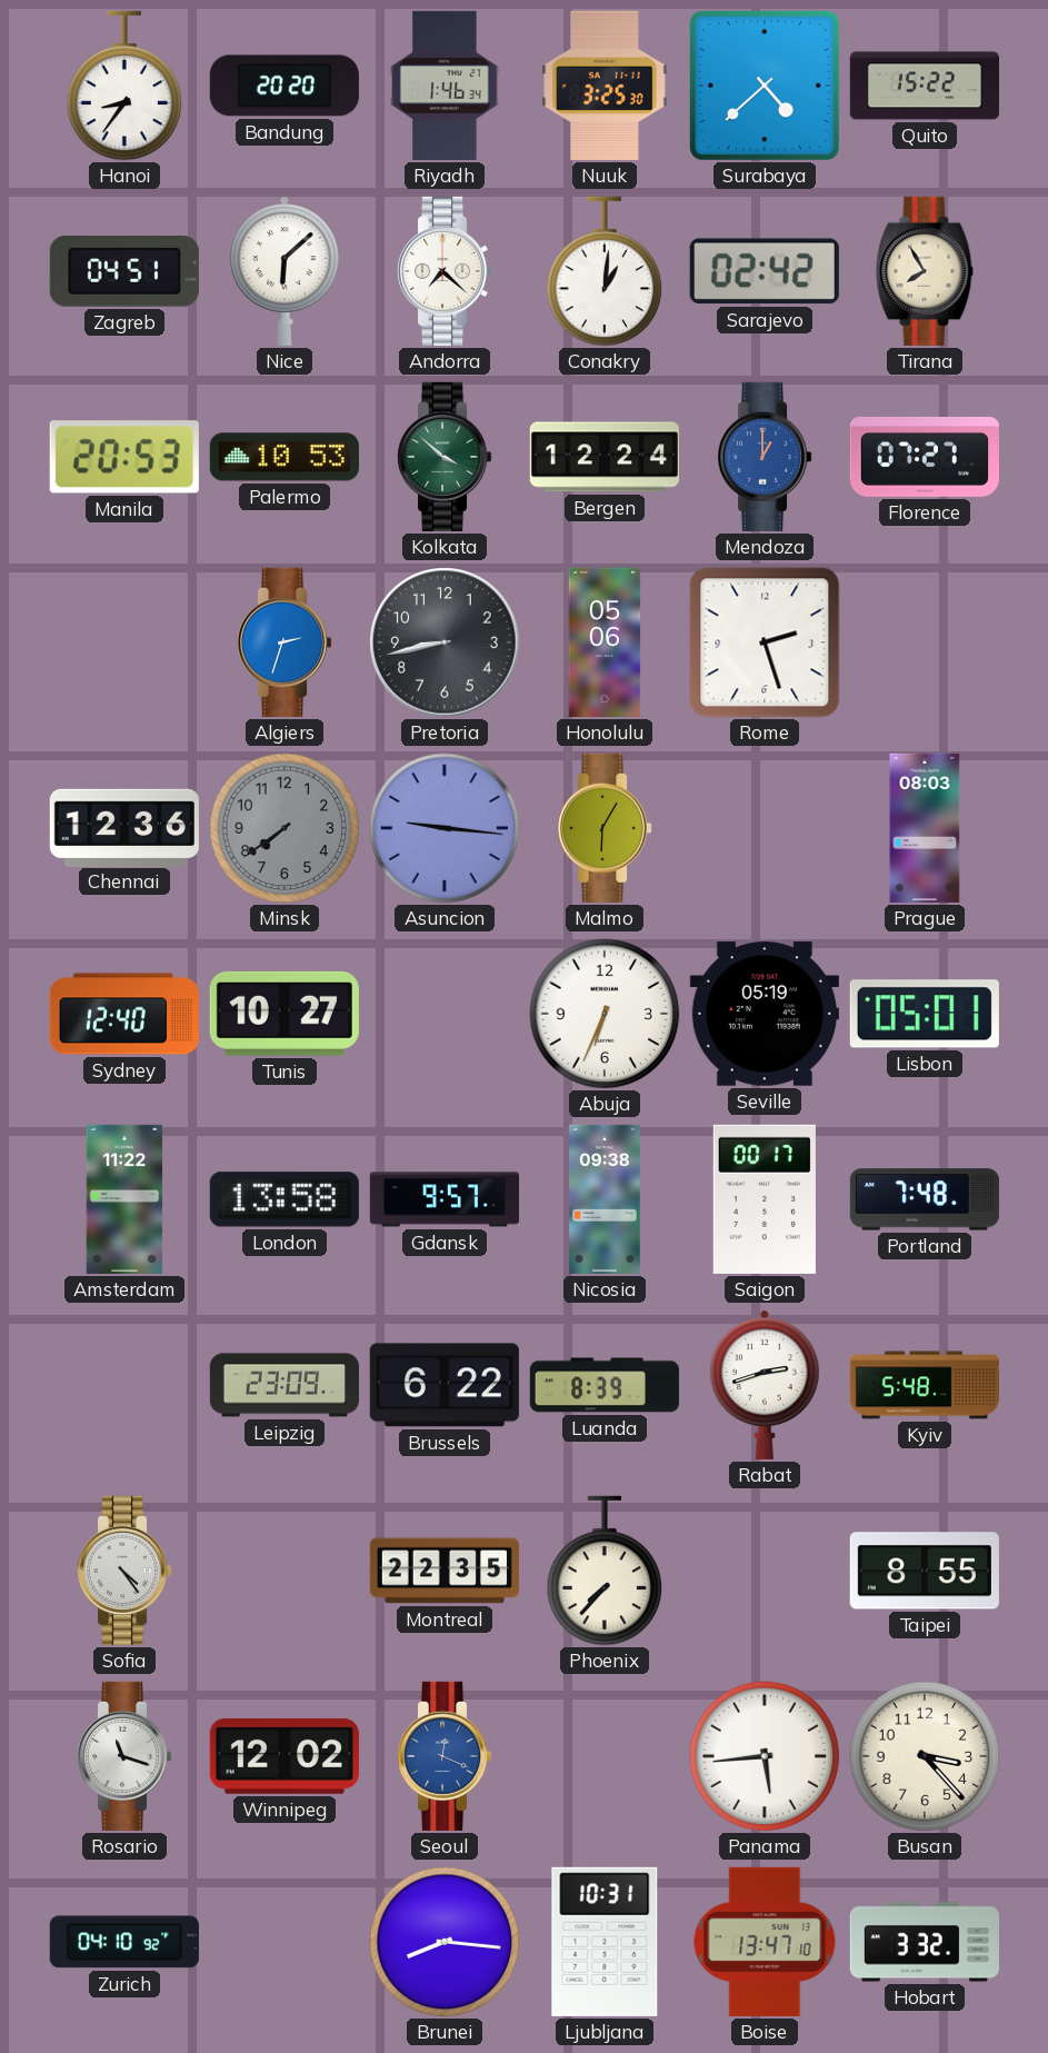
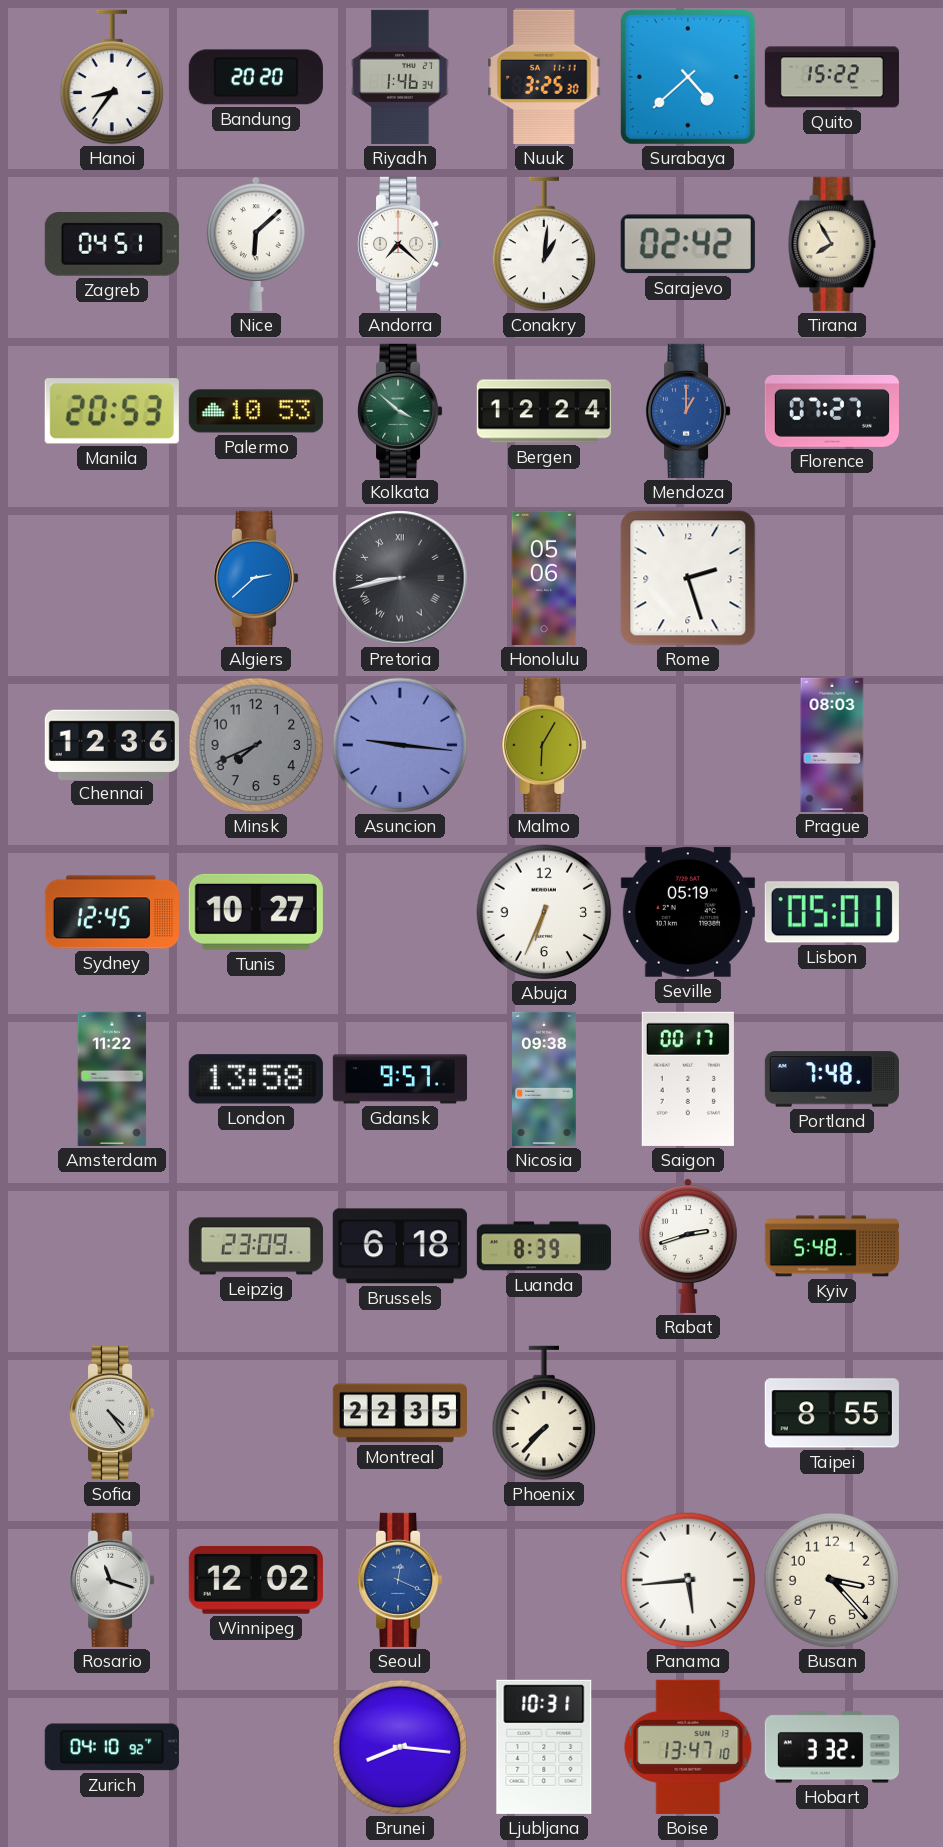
Algiers: 2:33 -> 2:38 (257, 578)
Pretoria numerals: Arabic -> Roman (400, 578)
Minsk: 7:39 -> 7:41 (256, 745)
Sydney: 12:40 -> 12:45 (112, 912)
Brussels: 6:22 -> 6:18 (400, 1246)
